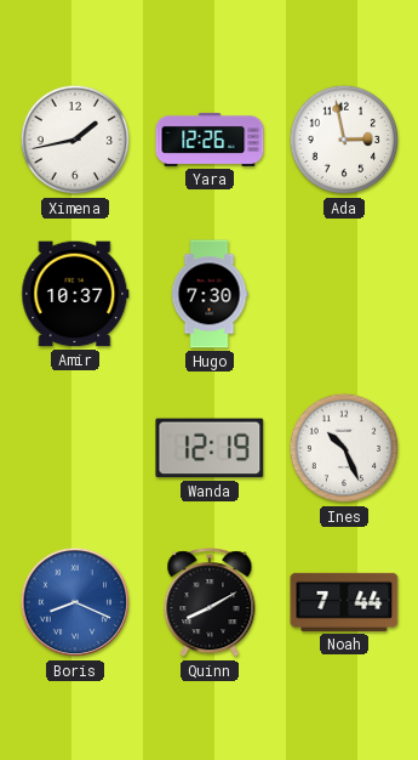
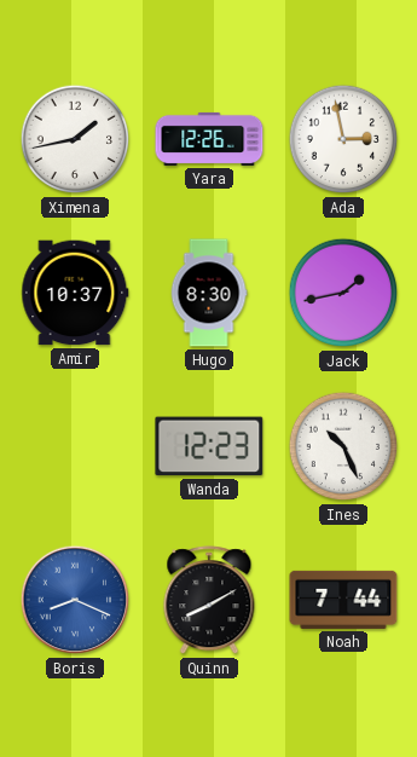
Hugo: 7:30 -> 8:30 (209, 293)
Jack: none -> 1:43 (343, 293)
Wanda: 12:19 -> 12:23 (209, 446)
